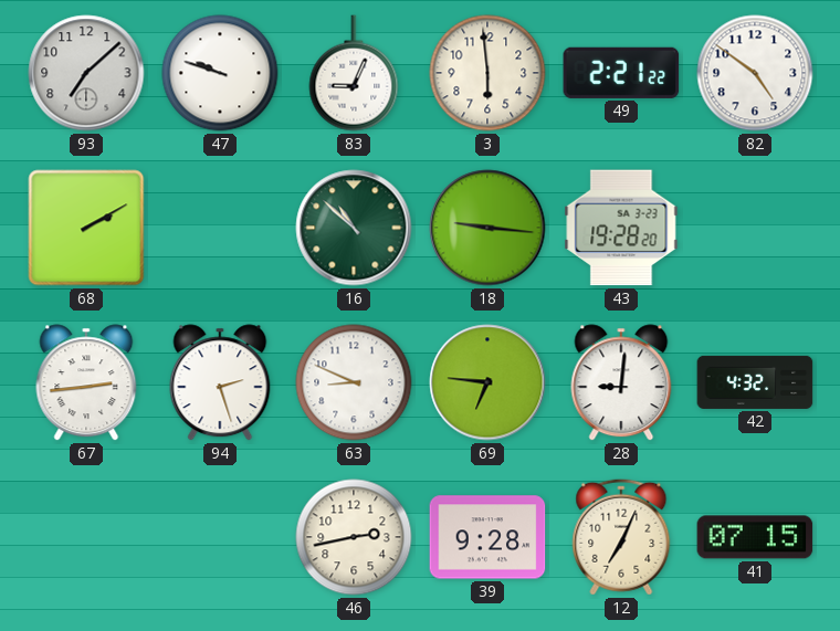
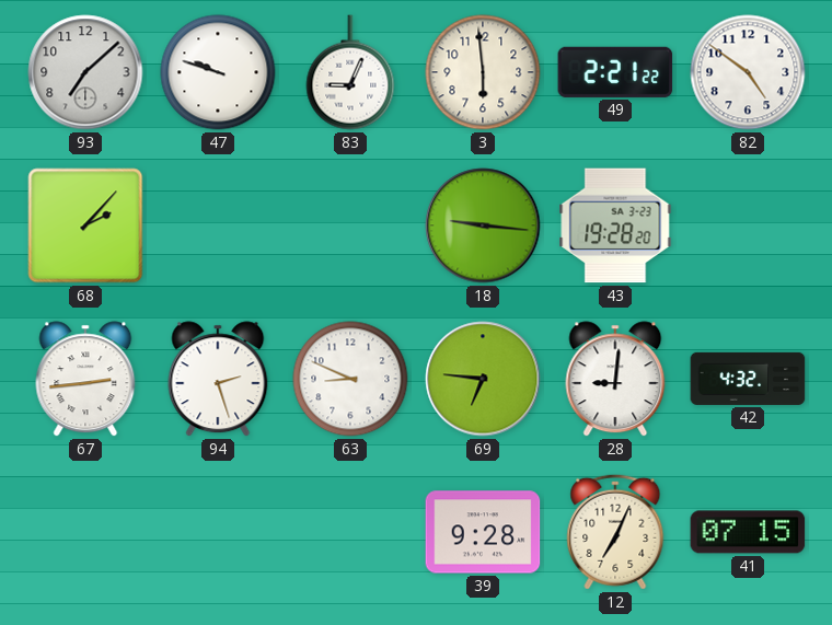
68: 2:10 -> 2:07 (85, 225)
16: 10:52 -> none (354, 228)
46: 2:43 -> none (354, 537)
